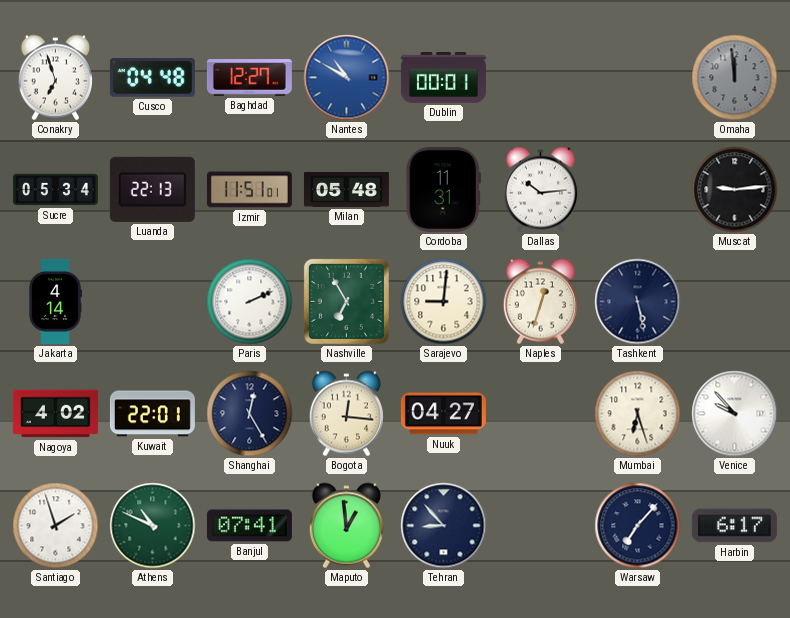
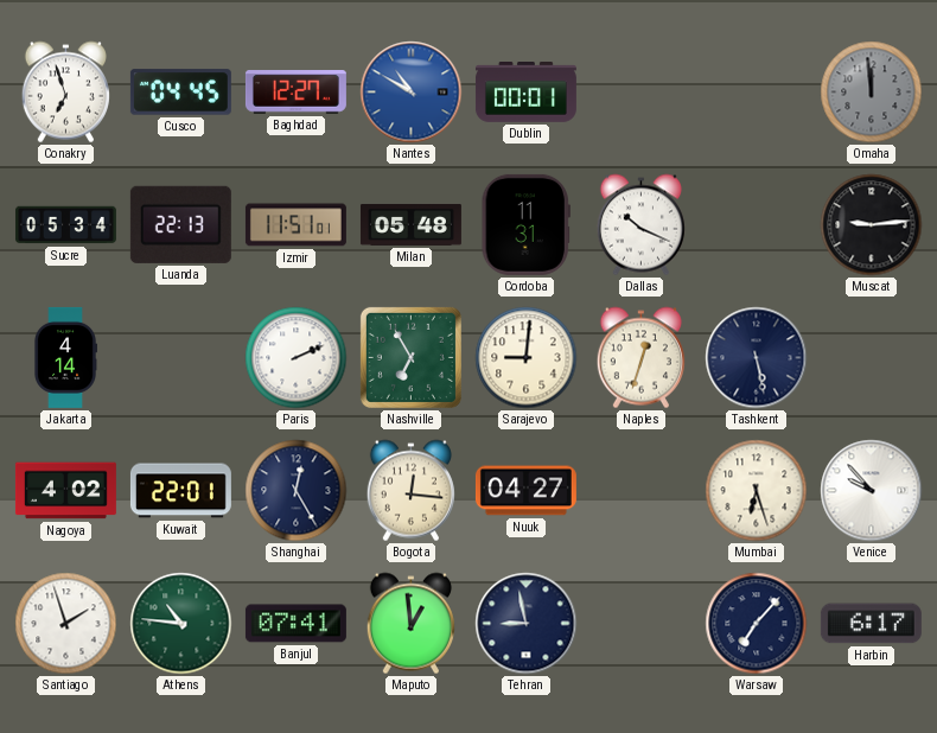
Cusco: 04:48 -> 04:45 (180, 93)
Dallas: 10:14 -> 10:19 (640, 225)
Athens: 10:49 -> 10:46 (181, 624)
Tehran: 8:53 -> 8:58 (527, 624)
